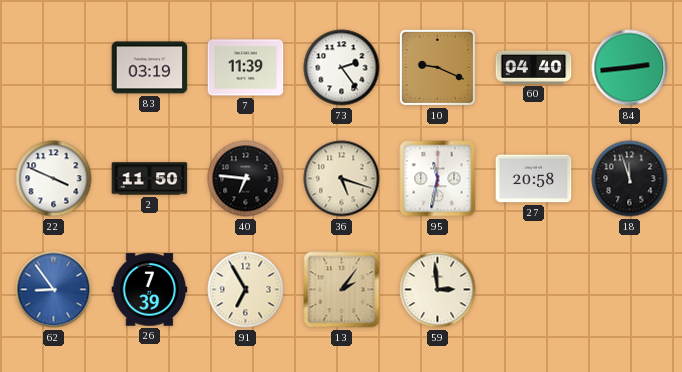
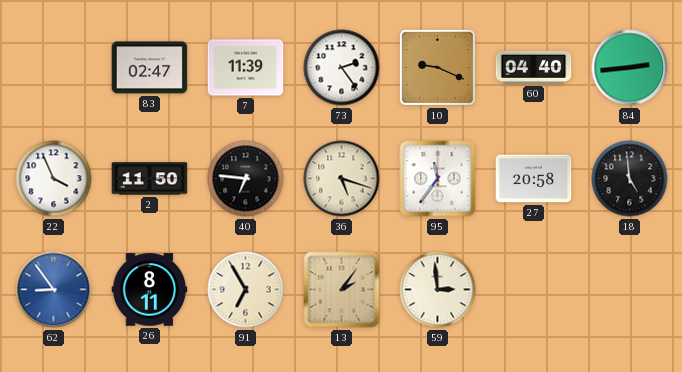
83: 03:19 -> 02:47 (150, 68)
22: 3:49 -> 3:56 (54, 179)
95: 11:32 -> 11:36 (438, 179)
18: 11:57 -> 4:59 (630, 179)
26: 7:39 -> 8:11 (150, 290)
